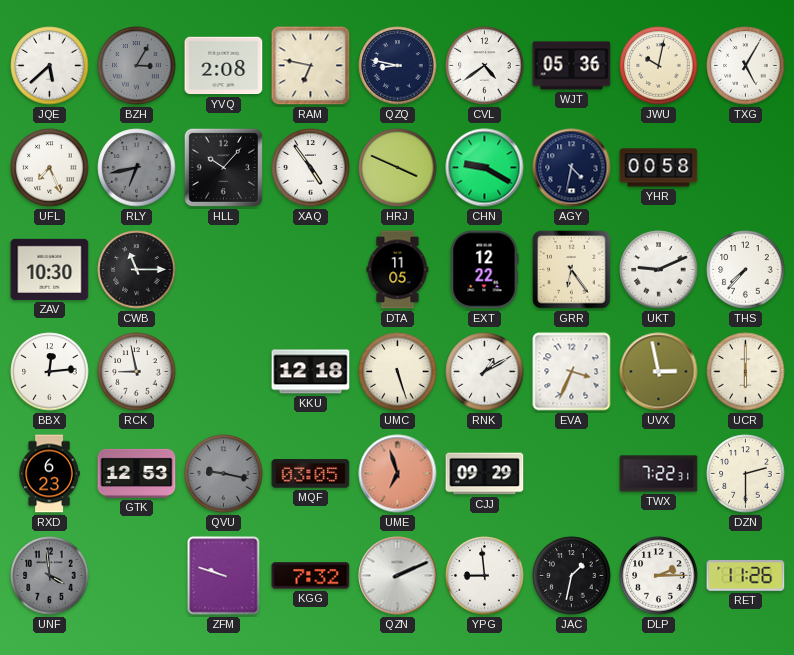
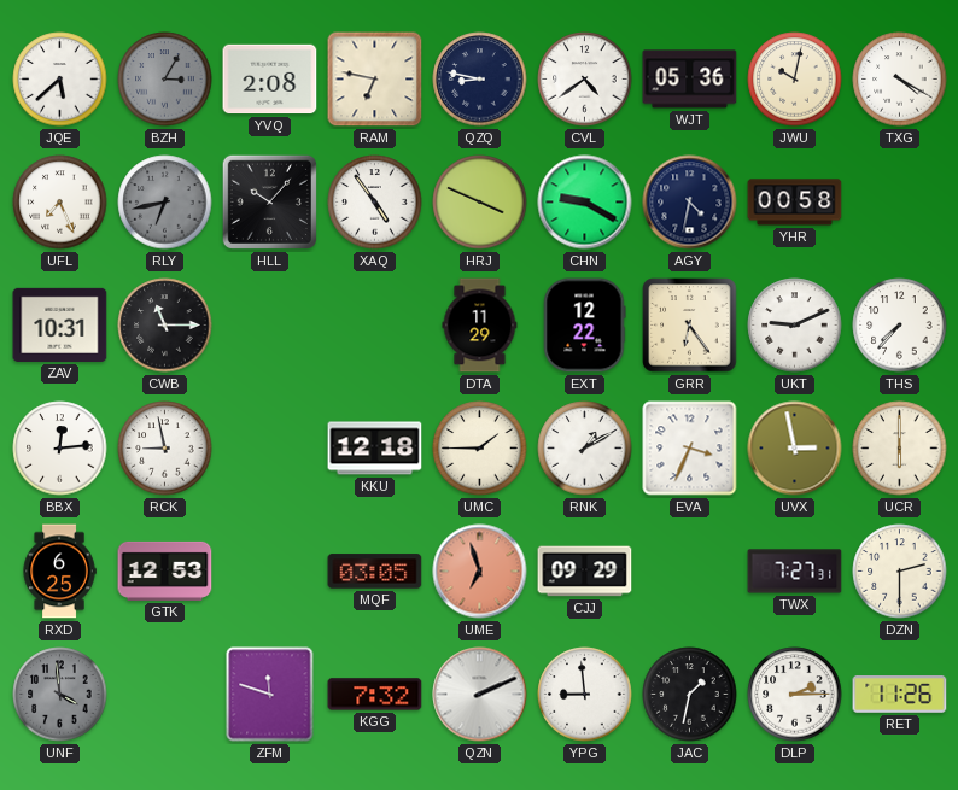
TXG: 5:05 -> 4:20 (900, 80)
ZAV: 10:30 -> 10:31 (60, 324)
DTA: 11:05 -> 11:29 (480, 326)
UMC: 5:27 -> 1:45 (480, 449)
RXD: 6:23 -> 6:25 (59, 572)
QVU: 9:17 -> none (224, 474)
TWX: 7:22 -> 7:27 (795, 572)
ZFM: 9:48 -> 11:48 (270, 695)
